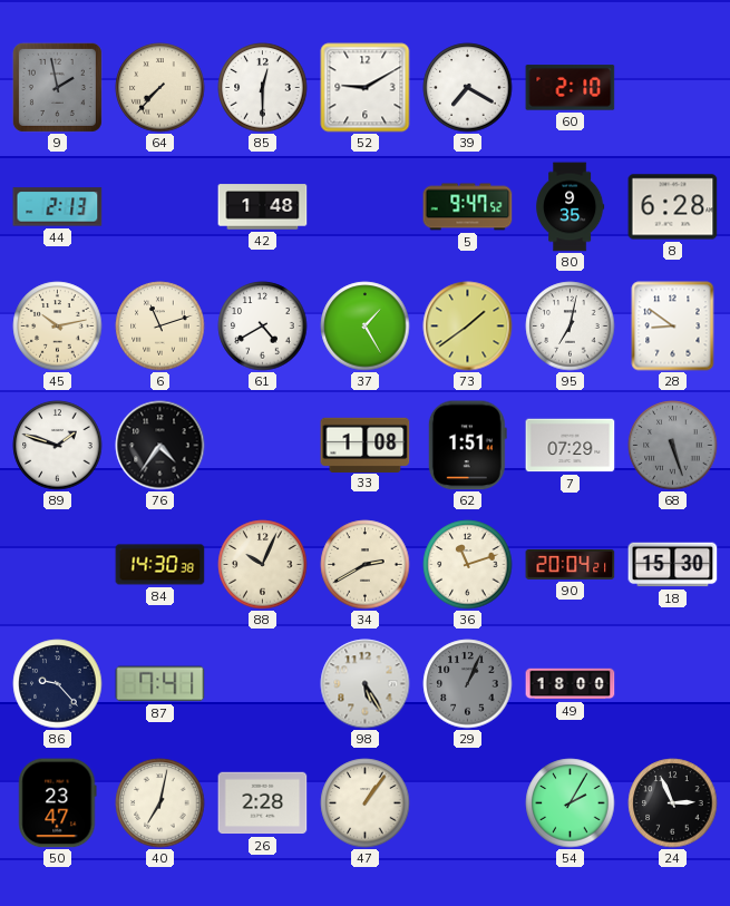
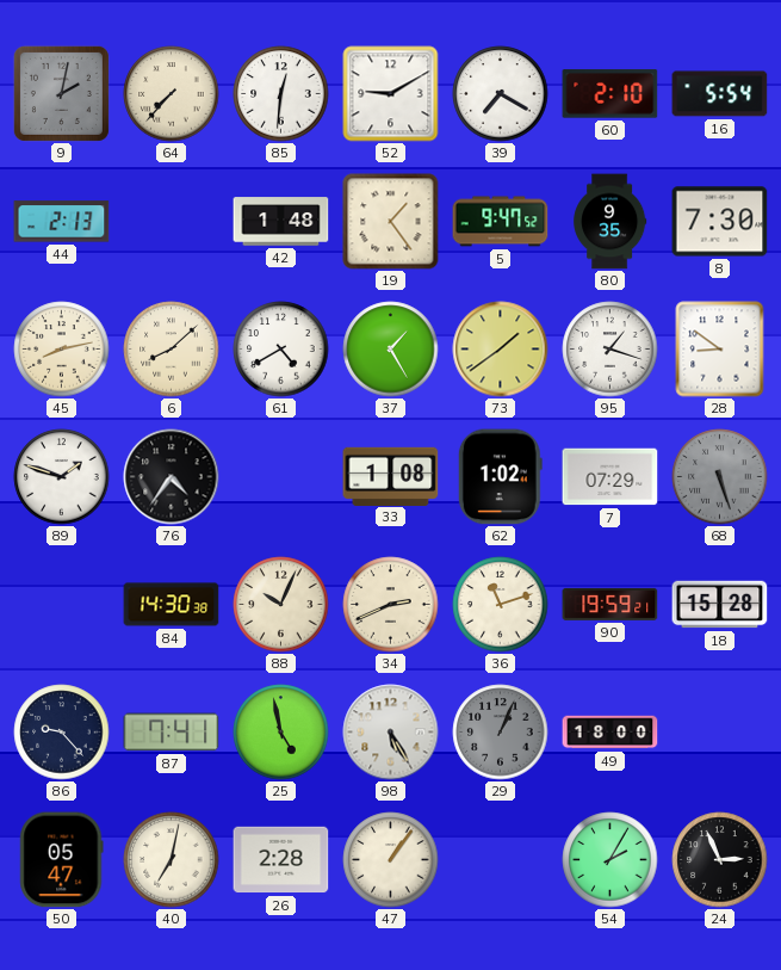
9: 1:58 -> 2:02 (61, 93)
85: 12:30 -> 12:31 (281, 94)
16: none -> 5:54 (720, 94)
19: none -> 1:24 (391, 222)
8: 6:28 -> 7:30 (720, 222)
45: 10:13 -> 8:13 (62, 350)
6: 11:12 -> 8:08 (172, 350)
95: 7:02 -> 1:18 (610, 350)
62: 1:51 -> 1:02 (500, 477)
34: 2:40 -> 2:41 (391, 605)
90: 20:04 -> 19:59 (610, 604)
18: 15:30 -> 15:28 (720, 605)
25: none -> 4:58 (281, 733)
50: 23:47 -> 05:47 (62, 860)
